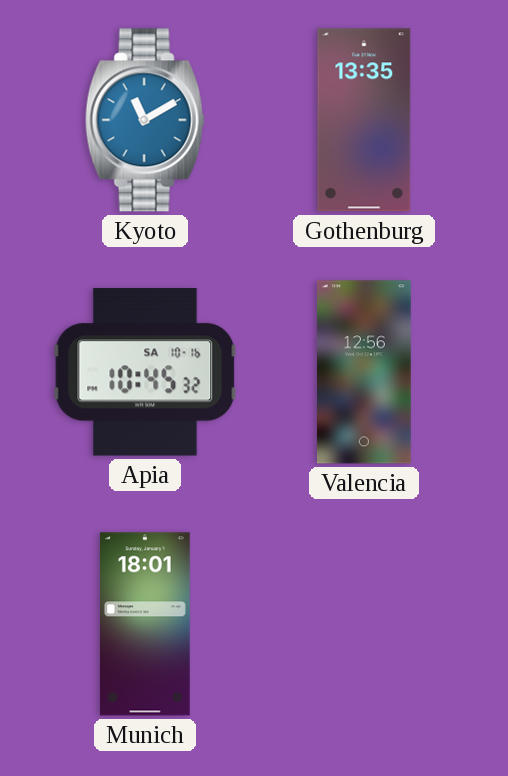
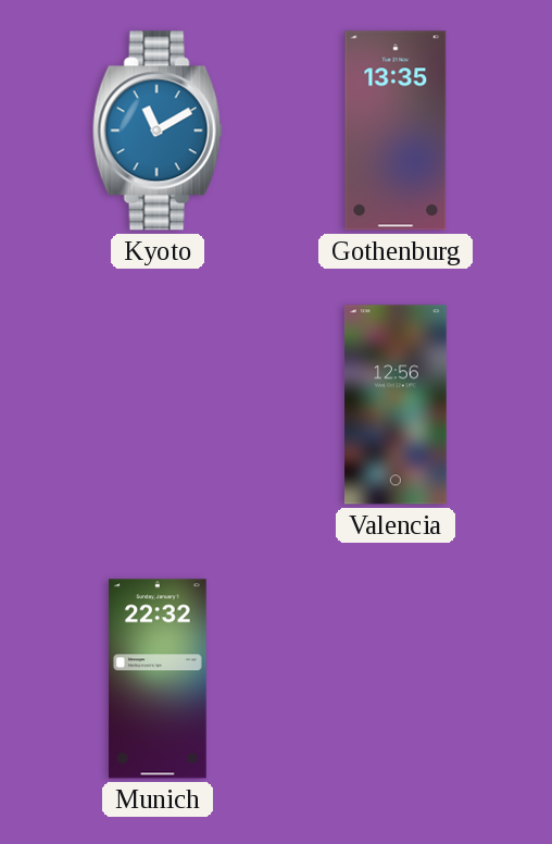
Apia: 10:45 -> none (145, 372)
Munich: 18:01 -> 22:32 (158, 679)
